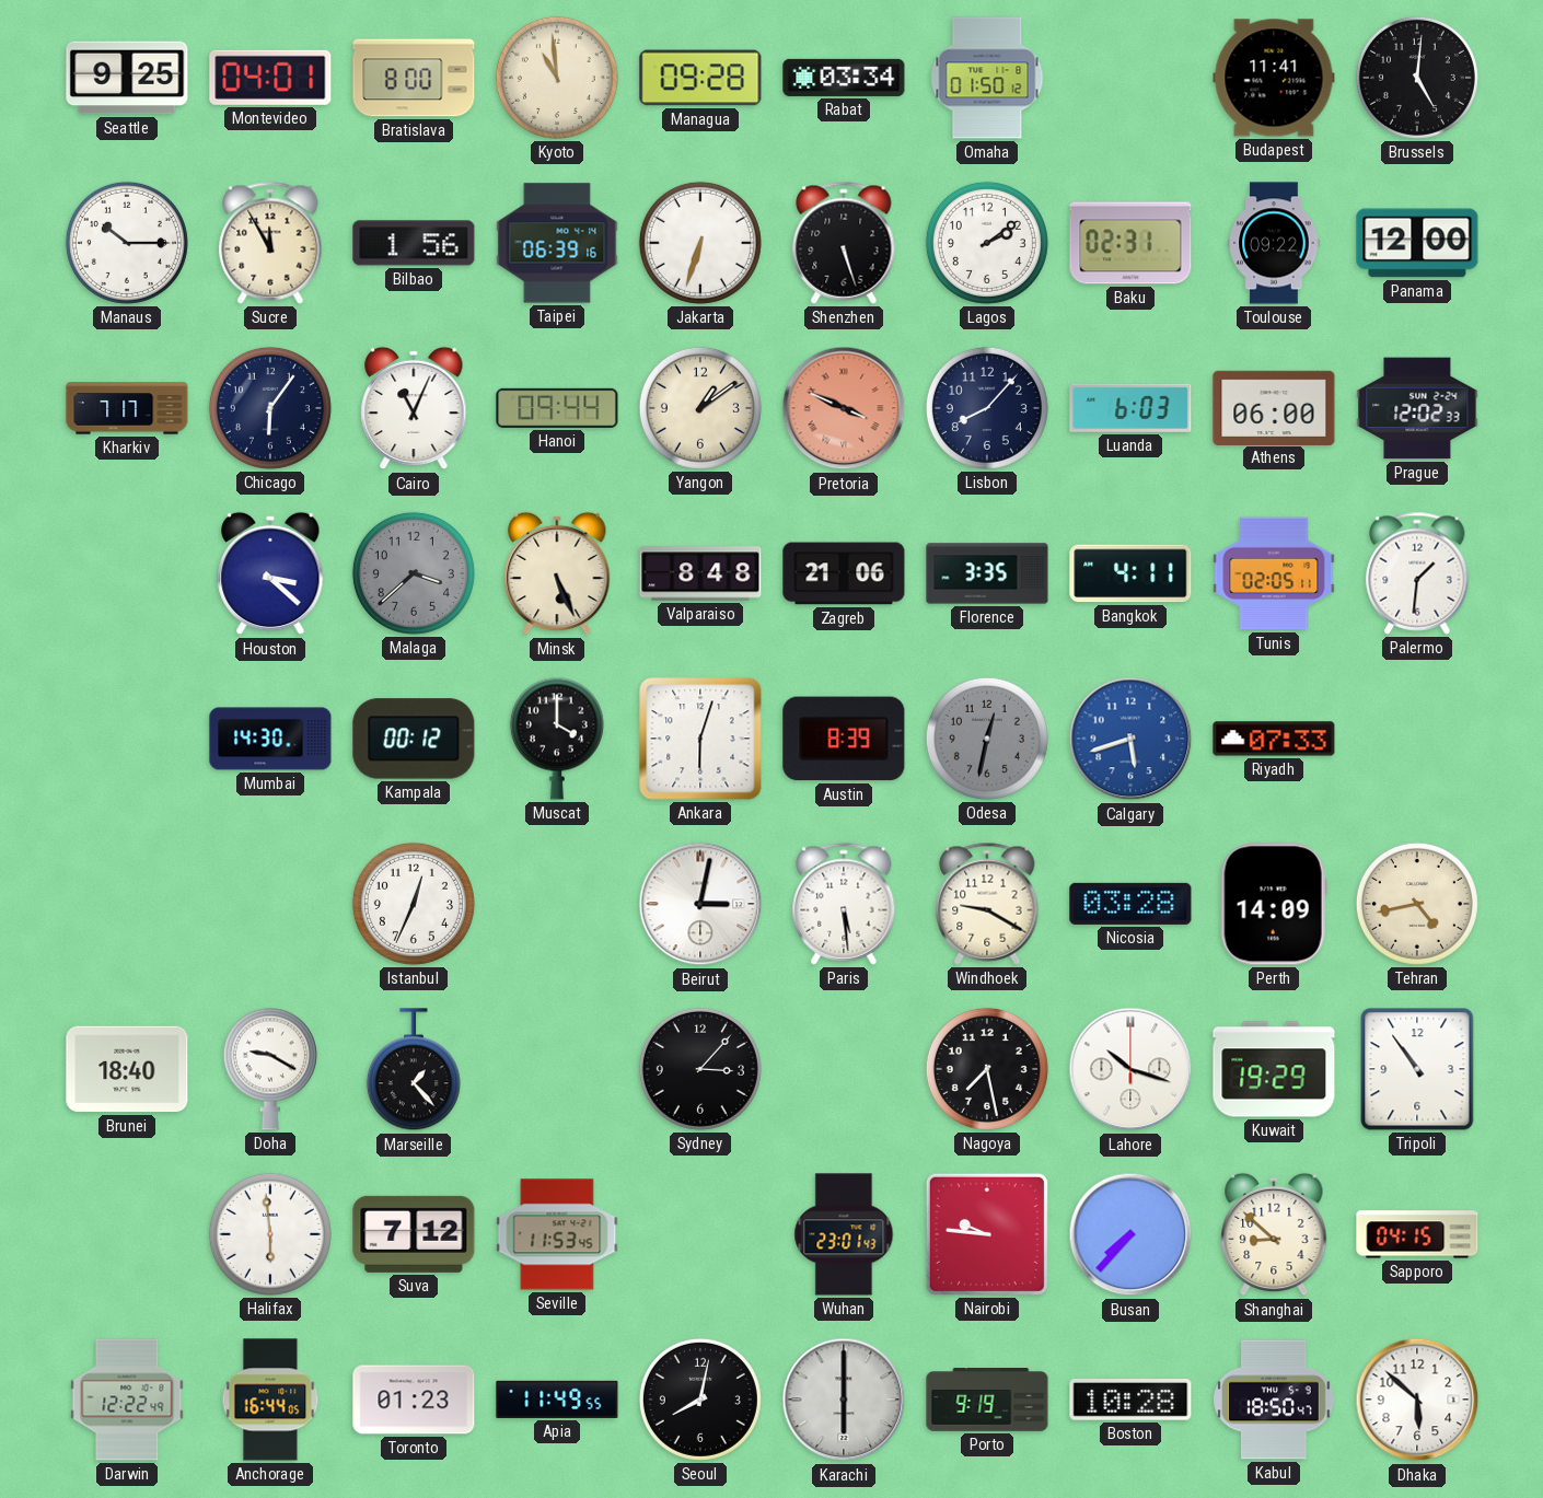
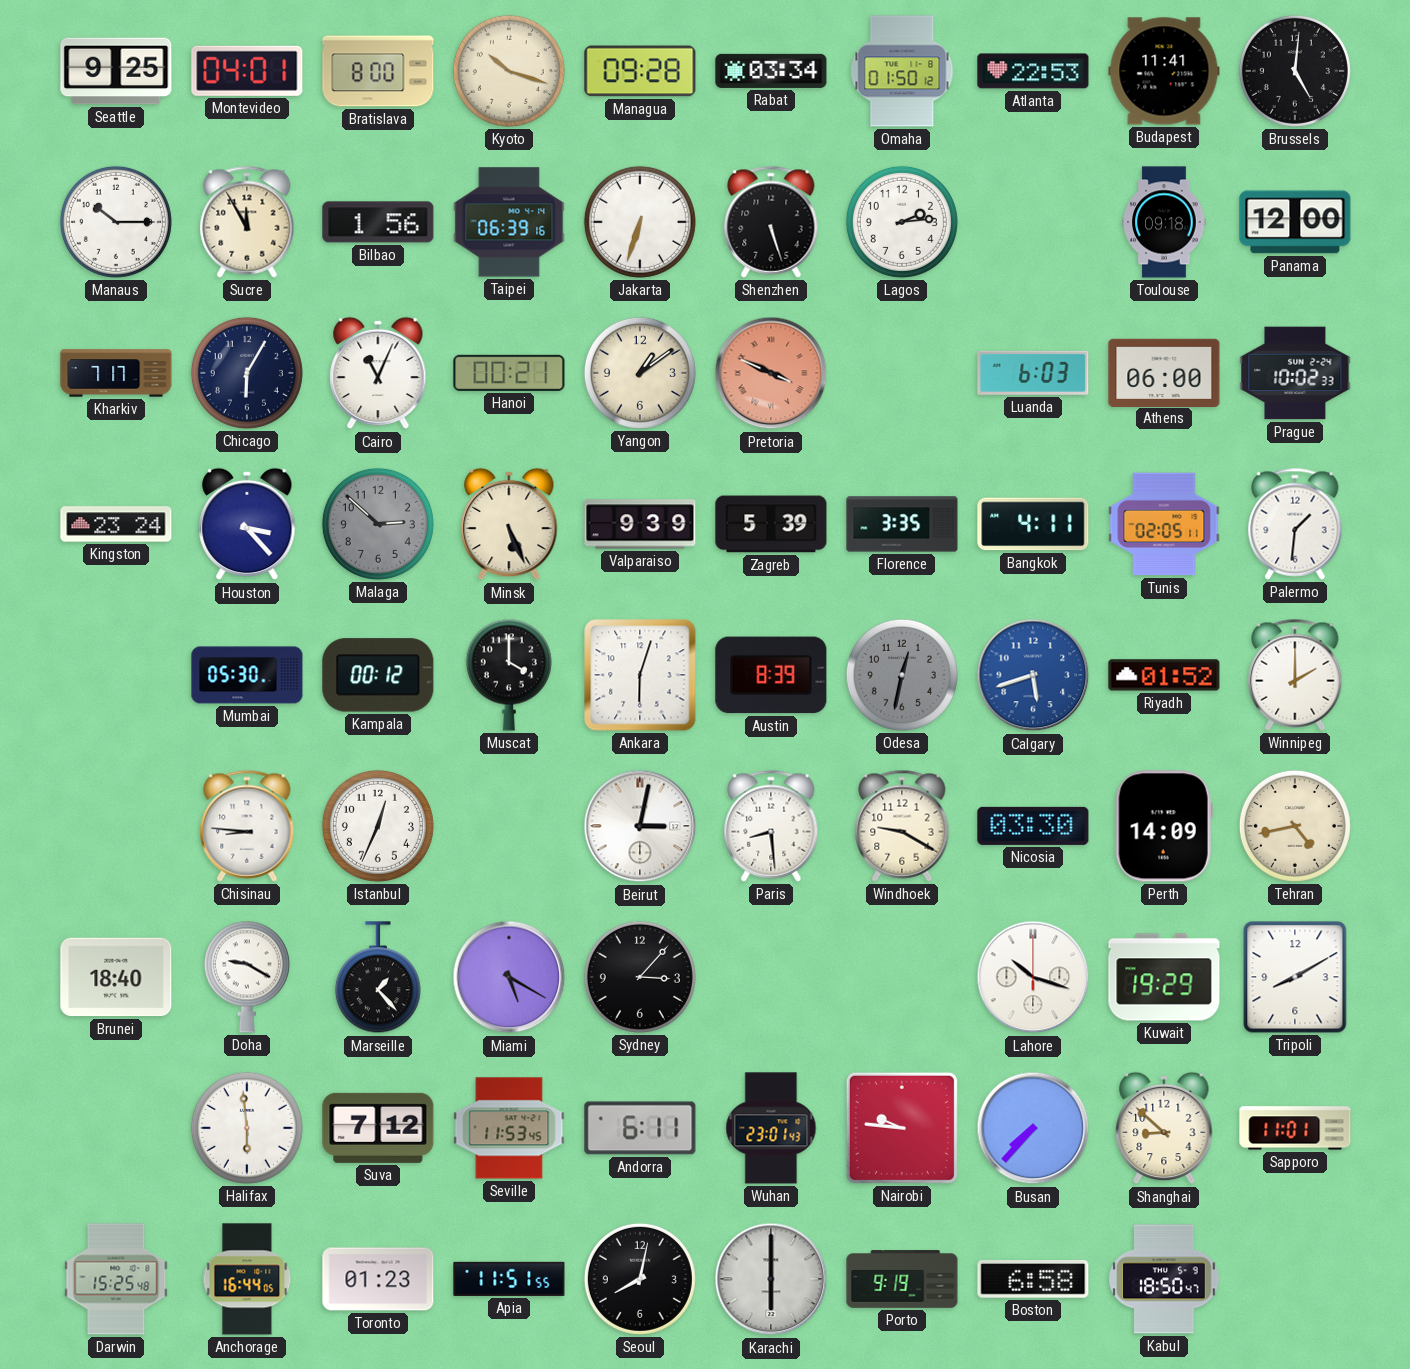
Kyoto: 10:59 -> 10:18 (509, 71)
Atlanta: none -> 22:53 (1033, 71)
Lagos: 2:09 -> 2:14 (902, 222)
Baku: 02:31 -> none (1130, 243)
Toulouse: 09:22 -> 09:18 (1164, 222)
Chicago: 6:06 -> 6:05 (247, 373)
Hanoi: 09:44 -> 00:21 (509, 373)
Lisbon: 8:07 -> none (987, 408)
Prague: 12:02 -> 10:02 (1295, 373)
Kingston: none -> 23:24 (116, 524)
Houston: 3:22 -> 3:23 (247, 524)
Malaga: 3:38 -> 2:52 (378, 524)
Valparaiso: 8:48 -> 9:39 (640, 524)
Zagreb: 21:06 -> 5:39 (771, 524)
Mumbai: 14:30 -> 05:30 (247, 675)
Riyadh: 07:33 -> 01:52 (1164, 675)
Winnipeg: none -> 2:00 (1295, 675)
Chisinau: none -> 8:46 (247, 826)
Paris: 5:29 -> 8:29 (771, 826)
Nicosia: 03:28 -> 03:30 (1033, 826)
Miami: none -> 5:20 (509, 977)
Nagoya: 7:28 -> none (987, 1069)
Tripoli: 10:54 -> 8:10 (1295, 977)
Andorra: none -> 6:11 (640, 1128)
Sapporo: 04:15 -> 11:01 (1295, 1128)
Darwin: 12:22 -> 15:25 (116, 1279)
Apia: 11:49 -> 11:51 (509, 1279)
Boston: 10:28 -> 6:58 (1033, 1280)
Dhaka: 5:52 -> none (1417, 1400)
